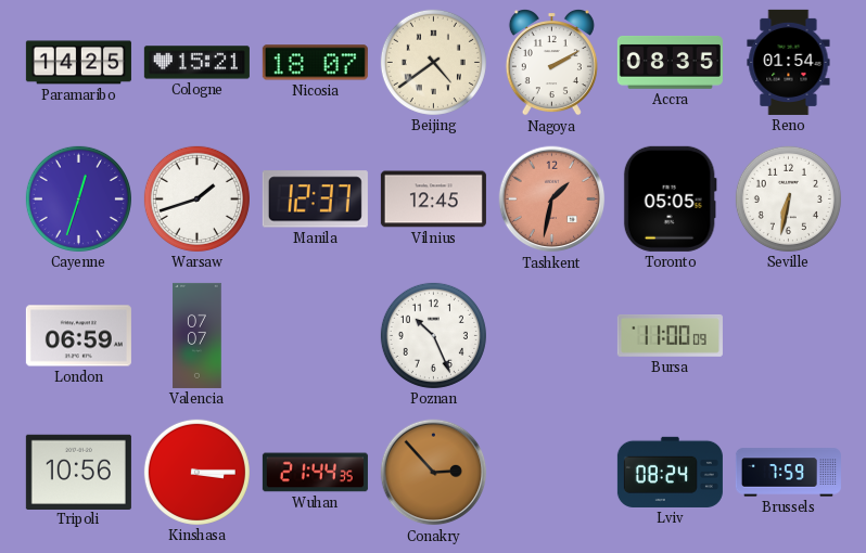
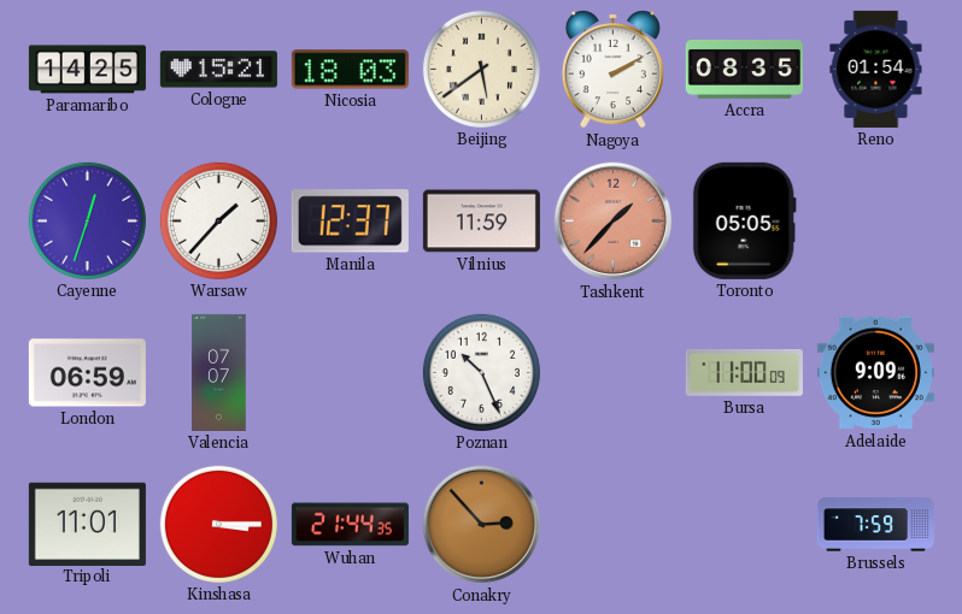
Nicosia: 18:07 -> 18:03 (350, 70)
Beijing: 4:39 -> 5:39 (481, 69)
Warsaw: 1:42 -> 1:37 (218, 220)
Vilnius: 12:45 -> 11:59 (481, 222)
Tashkent: 1:32 -> 1:37 (614, 222)
Seville: 6:32 -> none (788, 198)
Adelaide: none -> 9:09 (875, 373)
Tripoli: 10:56 -> 11:01 (87, 524)
Lviv: 08:24 -> none (670, 472)
